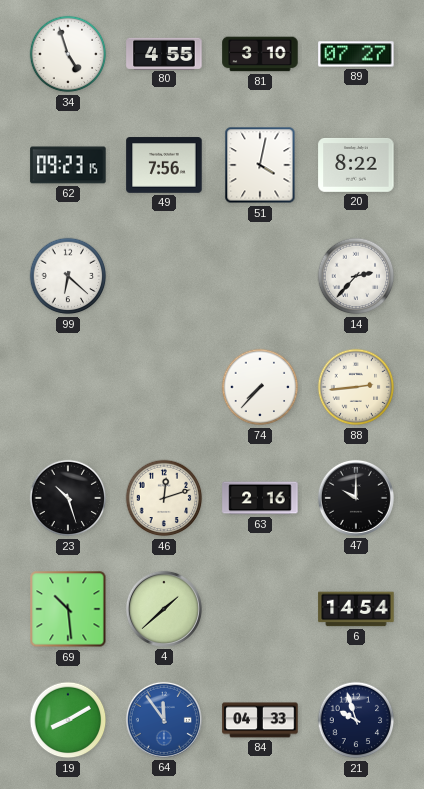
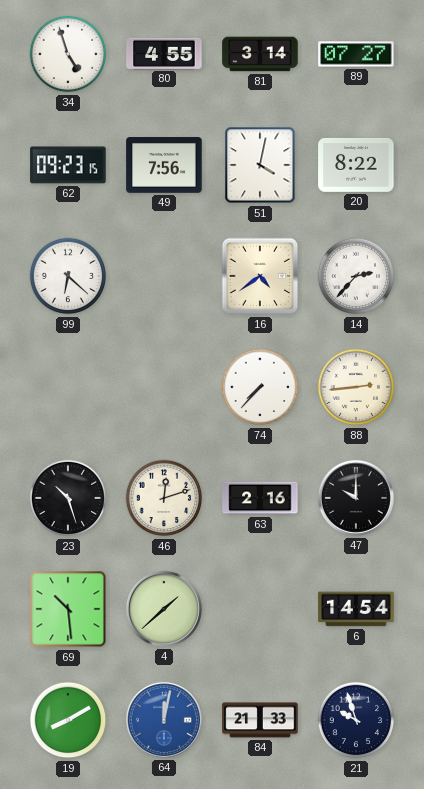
81: 3:10 -> 3:14 (260, 54)
16: none -> 4:39 (260, 276)
64: 11:54 -> 12:02 (164, 720)
84: 04:33 -> 21:33 (260, 720)
